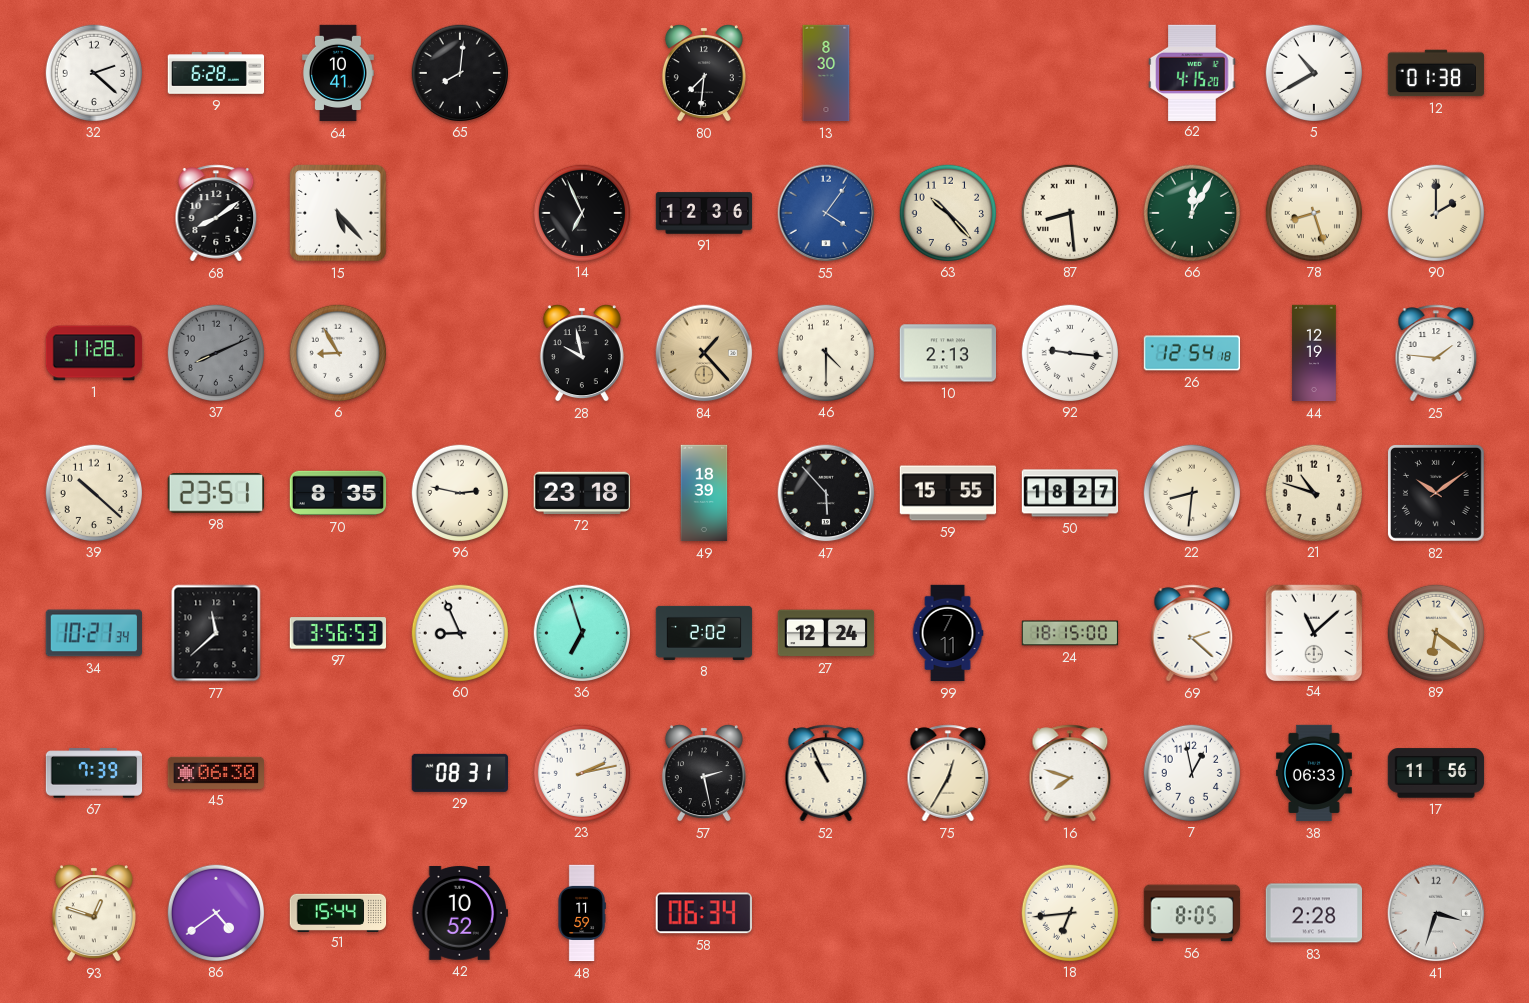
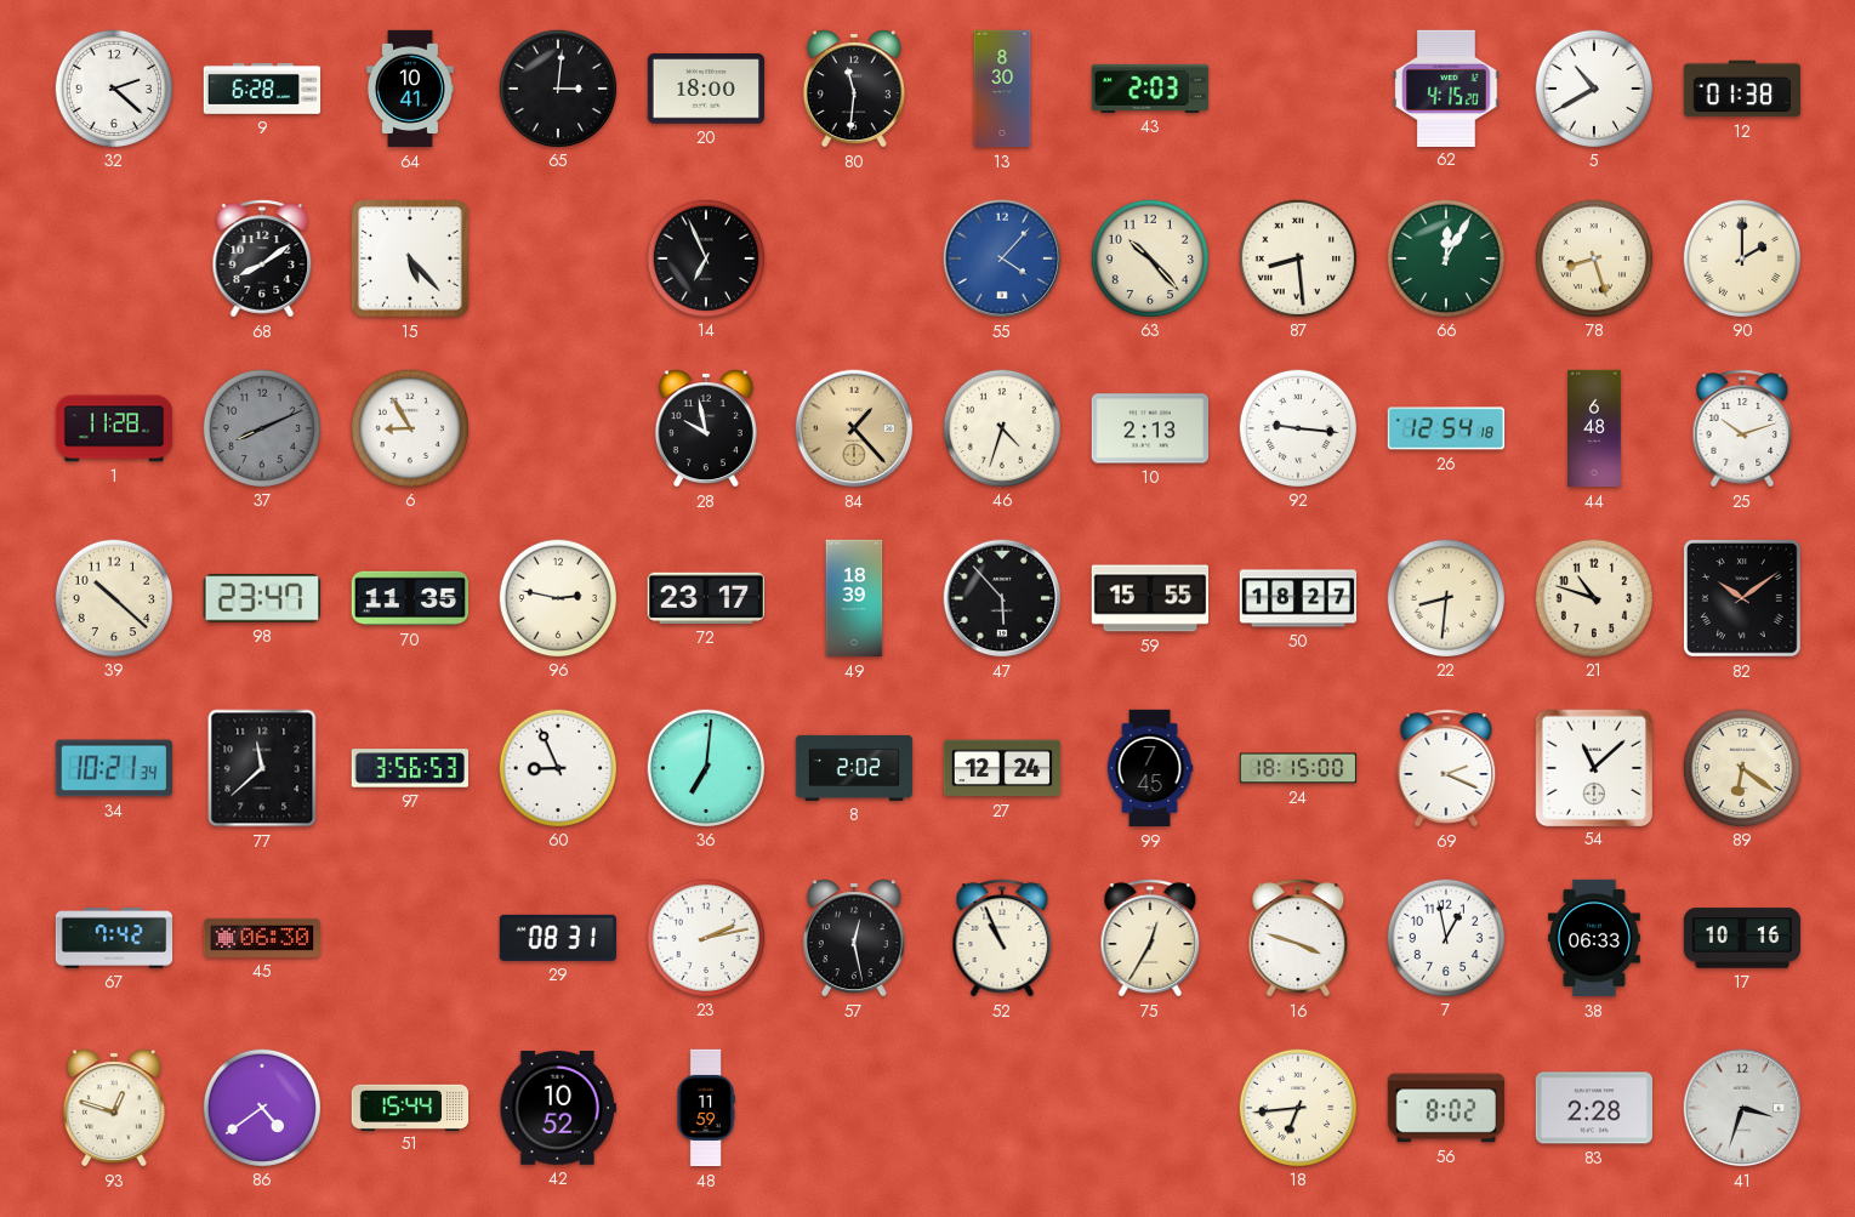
65: 8:01 -> 3:01 (557, 87)
20: none -> 18:00 (705, 89)
80: 7:31 -> 11:31 (854, 89)
43: none -> 2:03 (1150, 89)
91: 12:36 -> none (704, 213)
55: 4:06 -> 4:07 (1002, 258)
46: 4:30 -> 4:33 (1001, 427)
44: 12:19 -> 6:48 (1594, 428)
25: 1:46 -> 10:12 (1742, 428)
98: 23:51 -> 23:47 (261, 598)
70: 8:35 -> 11:35 (410, 598)
72: 23:18 -> 23:17 (705, 598)
36: 6:57 -> 7:01 (705, 767)
99: 7:11 -> 7:45 (1150, 768)
69: 2:22 -> 2:19 (1446, 768)
67: 7:39 -> 7:42 (114, 938)
57: 2:28 -> 12:28 (854, 938)
16: 7:48 -> 3:48 (1298, 938)
17: 11:56 -> 10:16 (1742, 938)
58: 06:34 -> none (704, 913)
56: 8:05 -> 8:02 (1445, 1108)
